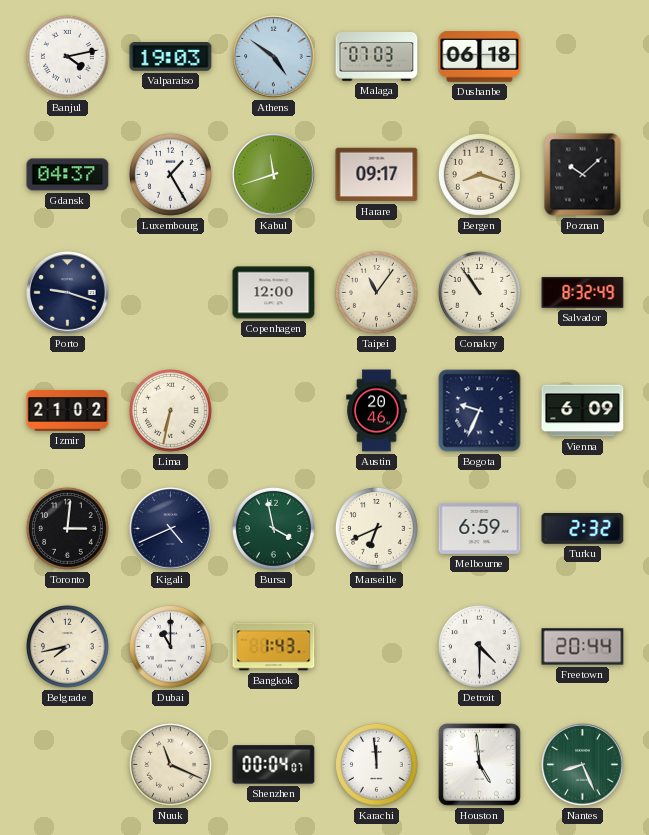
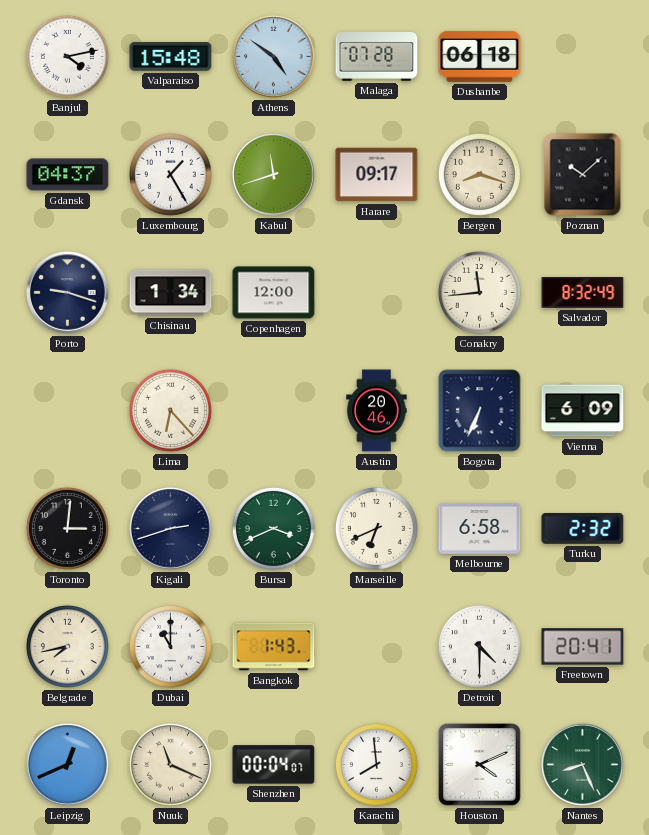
Valparaiso: 19:03 -> 15:48 (171, 57)
Malaga: 07:03 -> 07:28 (377, 57)
Chisinau: none -> 1:34 (171, 293)
Taipei: 11:06 -> none (376, 292)
Conakry: 10:54 -> 11:44 (479, 292)
Izmir: 21:02 -> none (68, 410)
Lima: 6:32 -> 6:23 (170, 410)
Bogota: 9:34 -> 6:34 (480, 411)
Kigali: 4:41 -> 2:42 (171, 529)
Bursa: 3:58 -> 3:41 (273, 528)
Melbourne: 6:59 -> 6:58 (480, 528)
Freetown: 20:44 -> 20:41 (583, 647)
Leipzig: none -> 12:41 (68, 765)
Karachi: 11:59 -> 7:59 (376, 764)
Houston: 4:59 -> 4:11 (479, 764)
